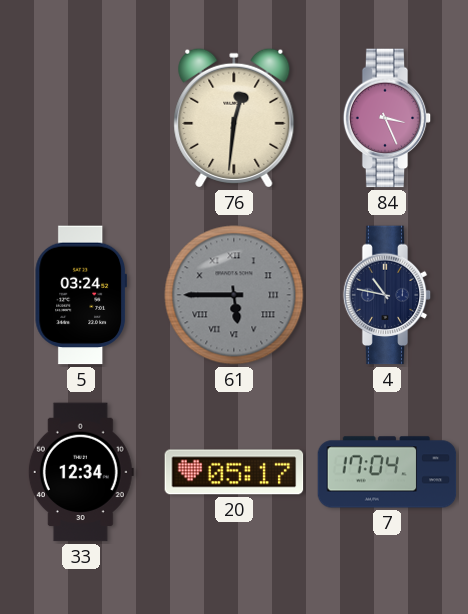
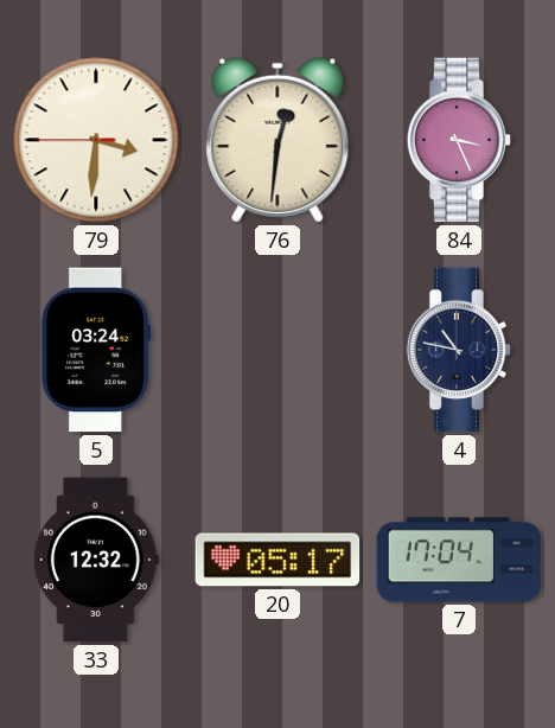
79: none -> 3:30 (96, 140)
61: 5:45 -> none (234, 295)
33: 12:34 -> 12:32 (96, 560)
